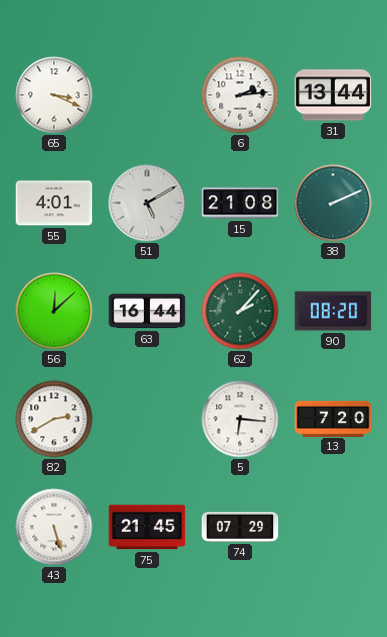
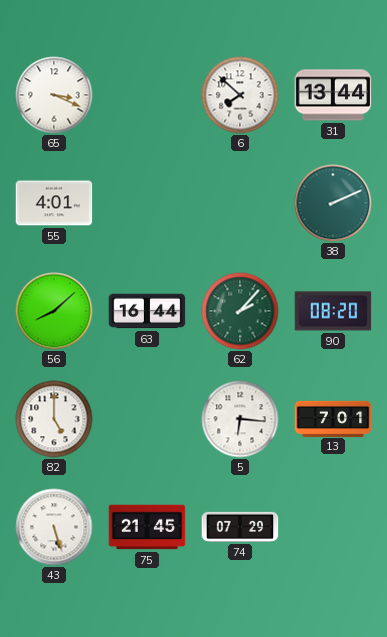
6: 2:14 -> 7:52 (240, 95)
51: 5:10 -> none (147, 203)
15: 21:08 -> none (240, 203)
56: 12:08 -> 8:08 (54, 311)
82: 2:40 -> 5:00 (54, 419)
13: 7:20 -> 7:01 (333, 418)
